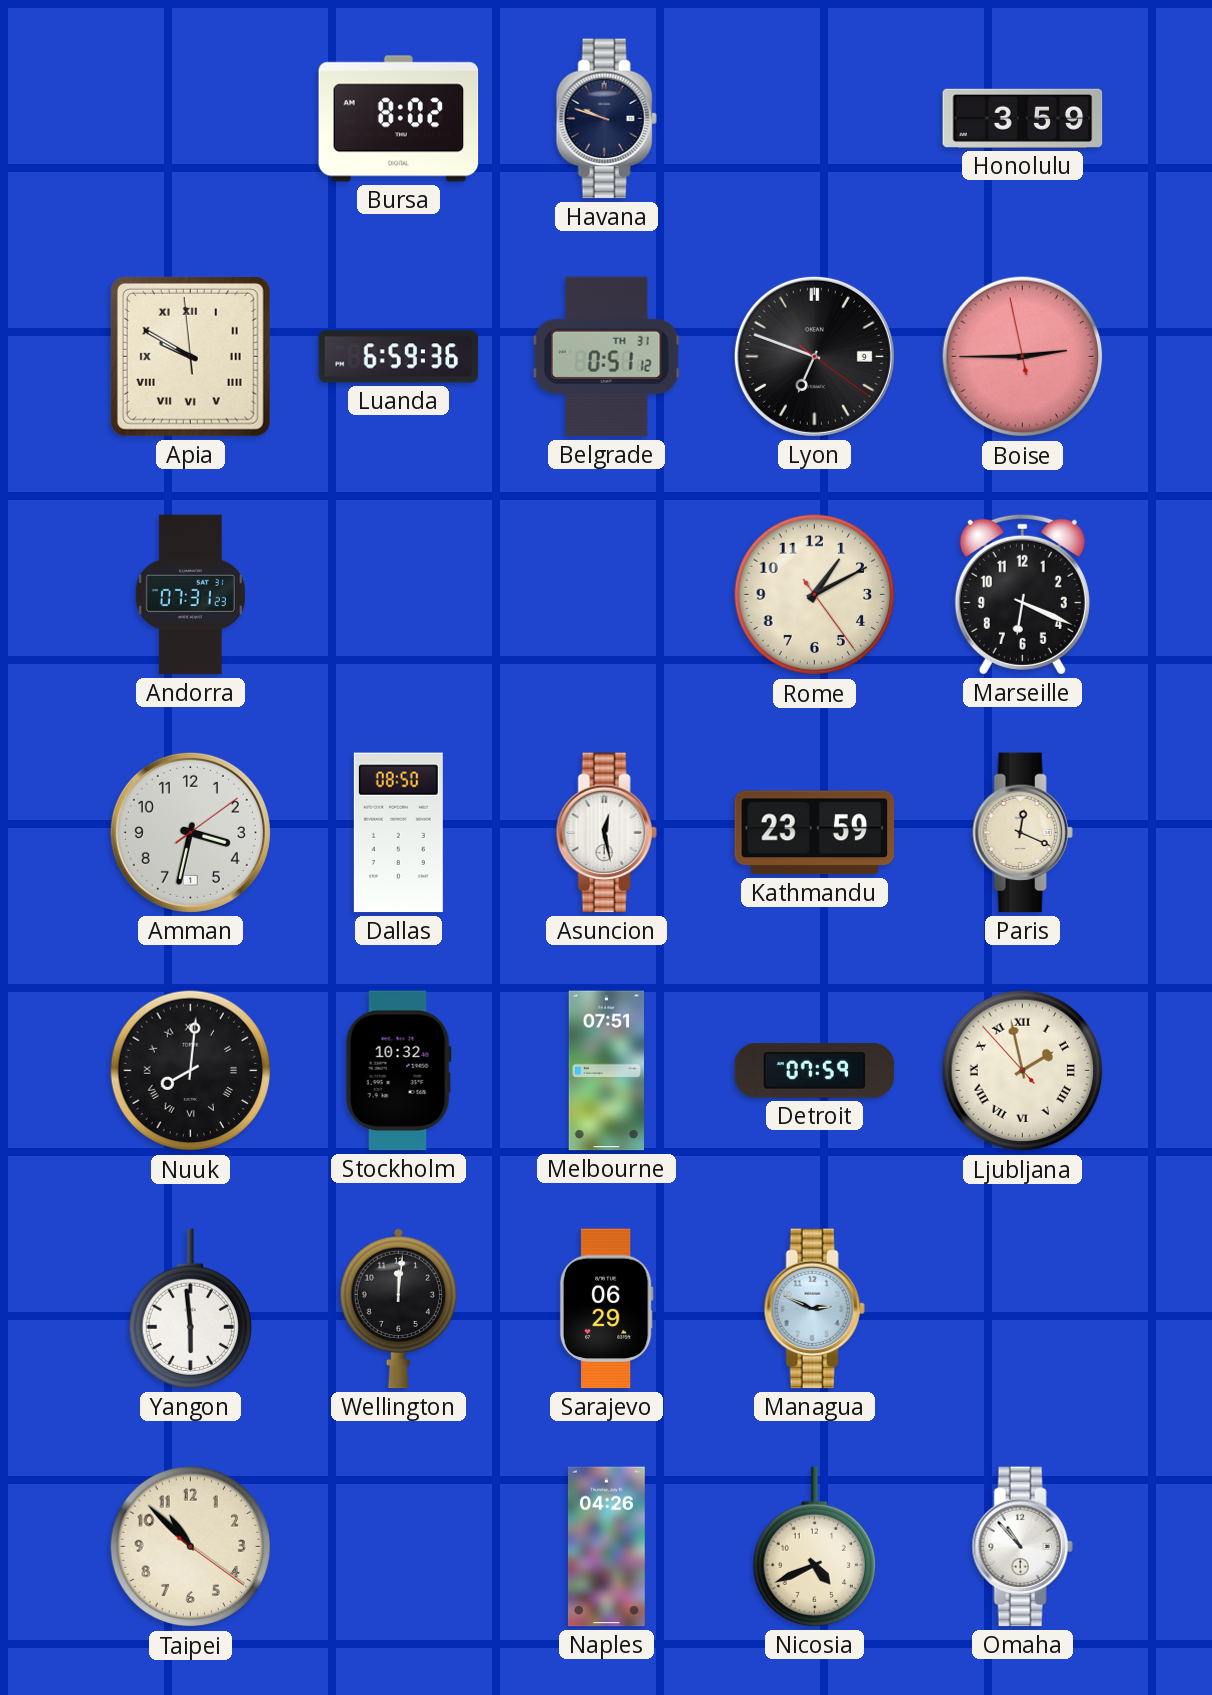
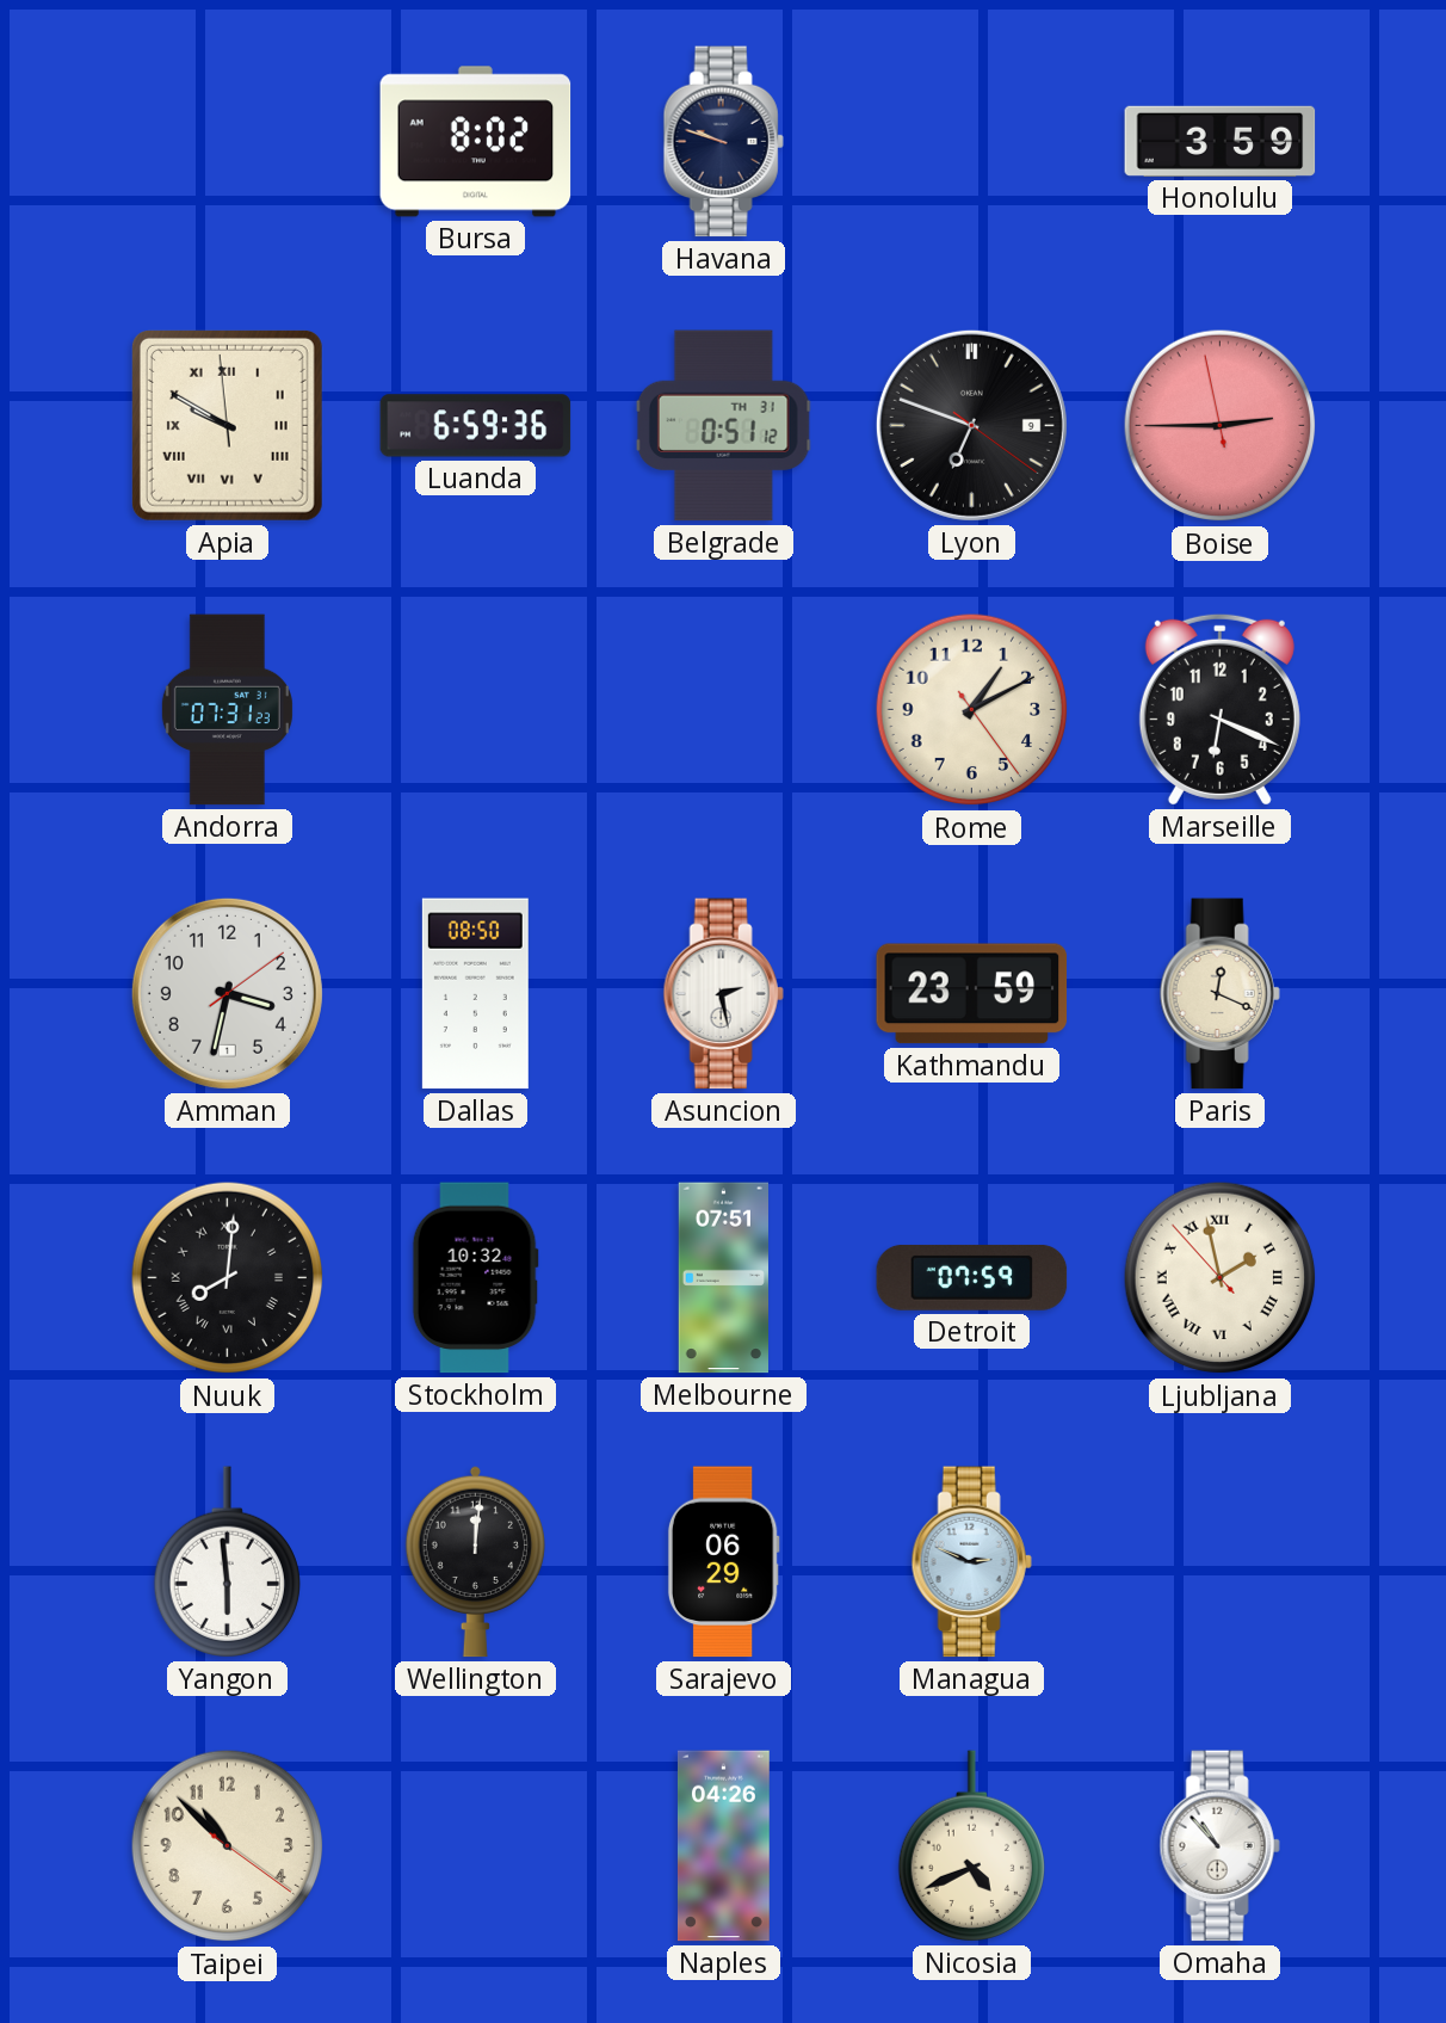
Asuncion: 12:28 -> 2:28 (723, 994)
